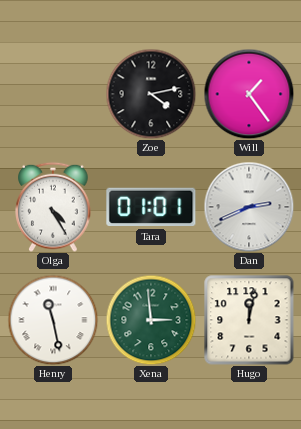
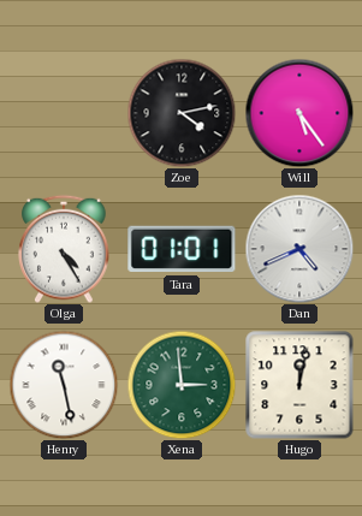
Will: 1:24 -> 5:24 (299, 113)
Dan: 2:41 -> 4:41 (299, 249)
